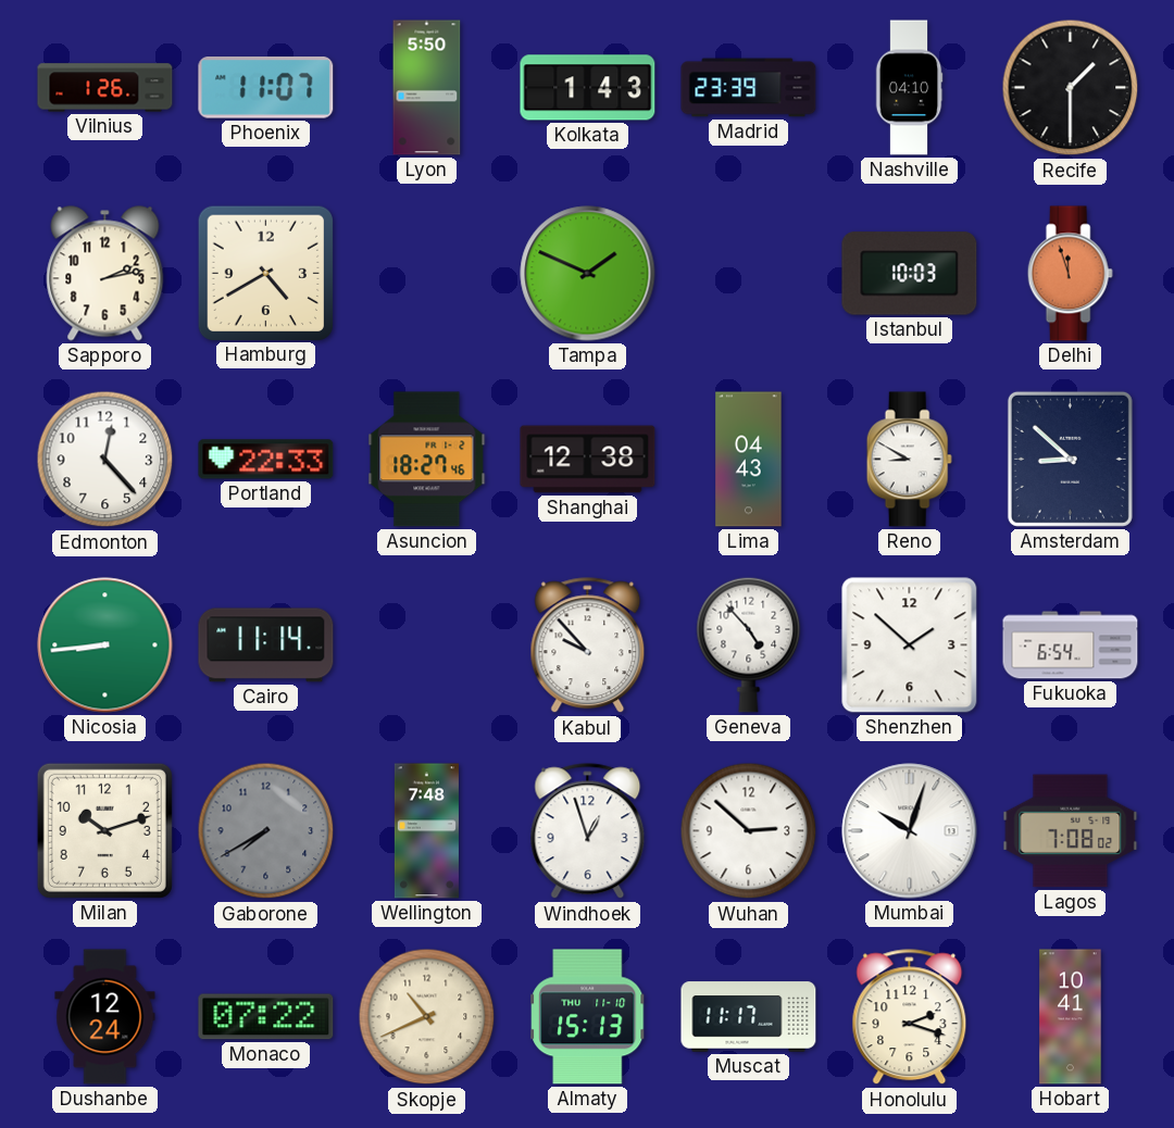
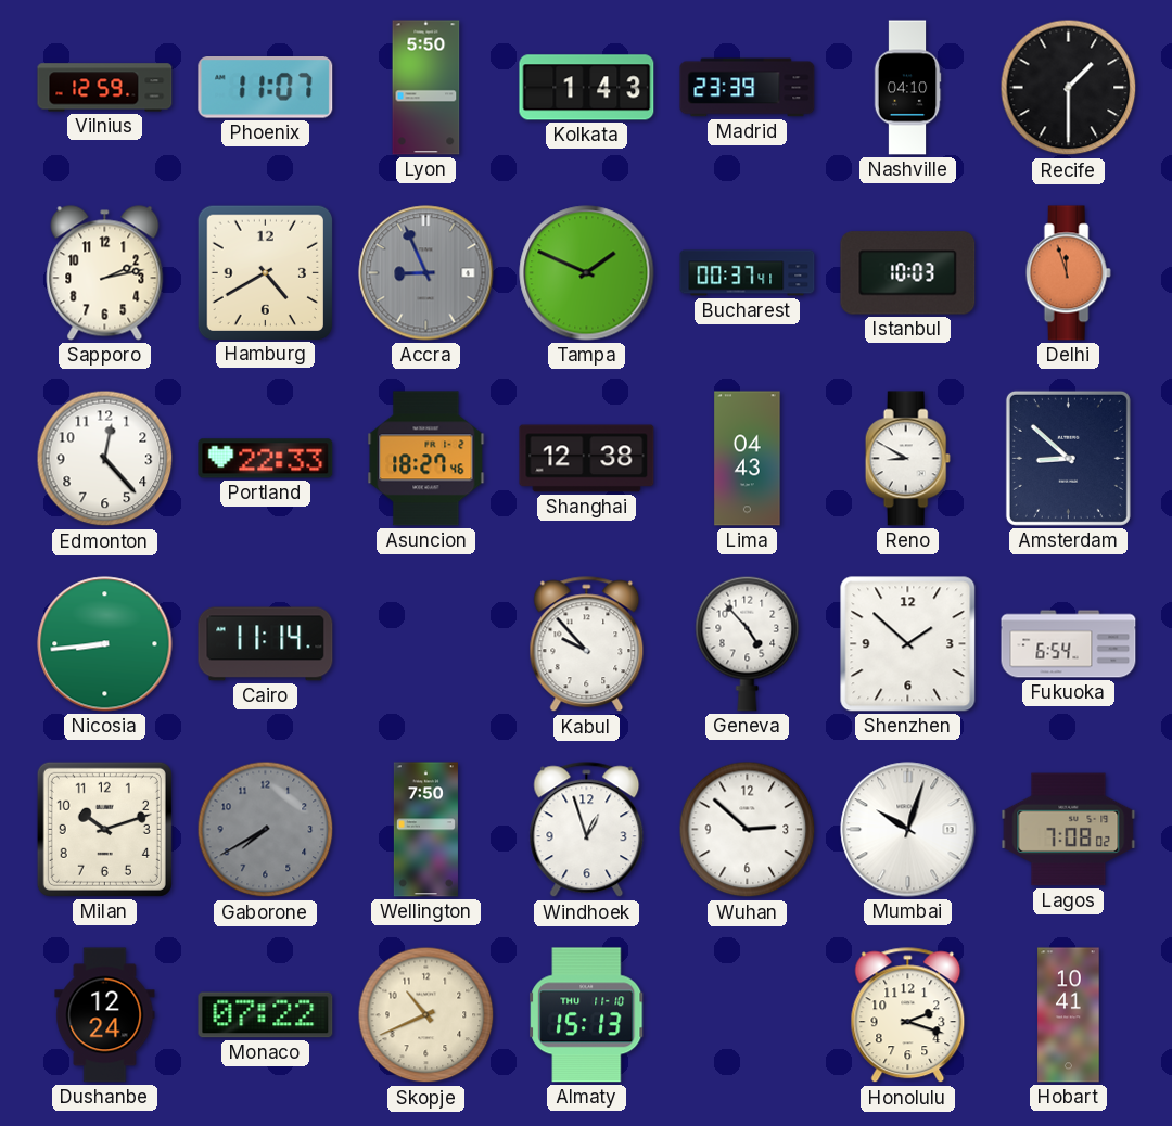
Vilnius: 1:26 -> 12:59 (105, 88)
Accra: none -> 8:56 (426, 273)
Bucharest: none -> 00:37 (748, 273)
Wellington: 7:48 -> 7:50 (425, 830)
Muscat: 11:17 -> none (749, 1017)
